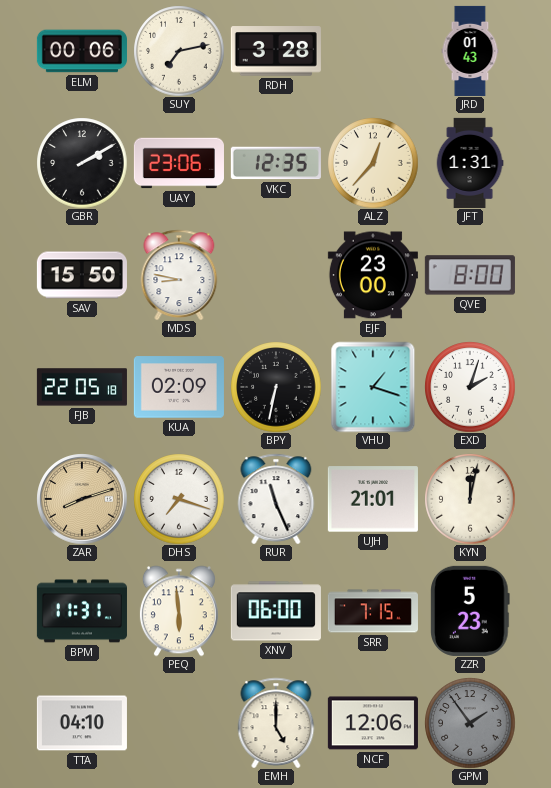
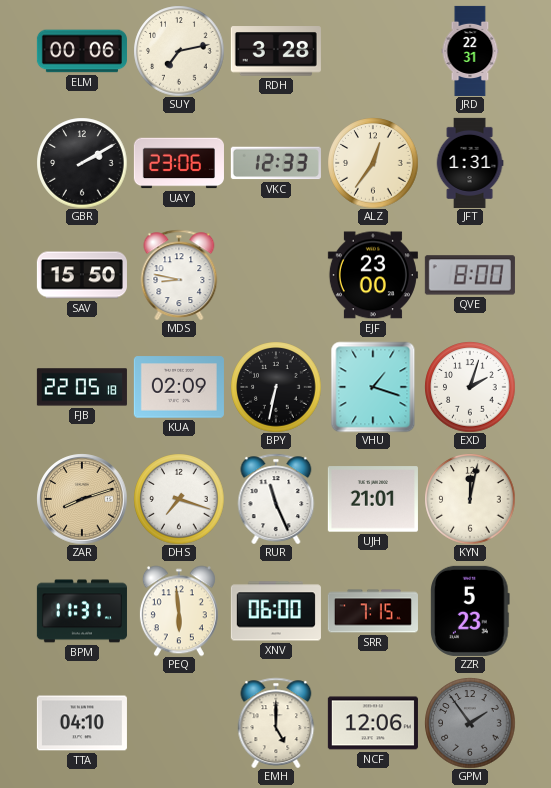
JRD: 01:43 -> 22:31 (470, 51)
VKC: 12:35 -> 12:33 (276, 163)
ALZ: 12:37 -> 12:36 (373, 163)
